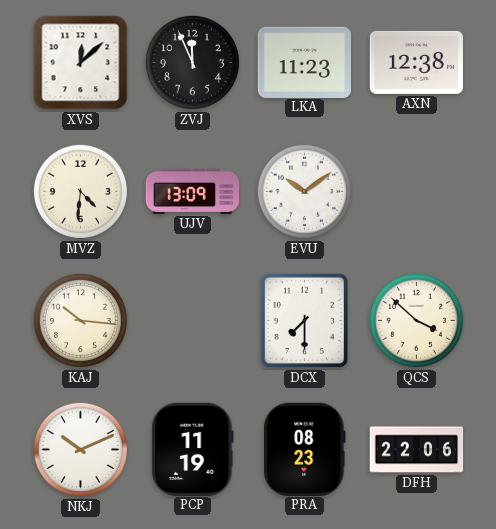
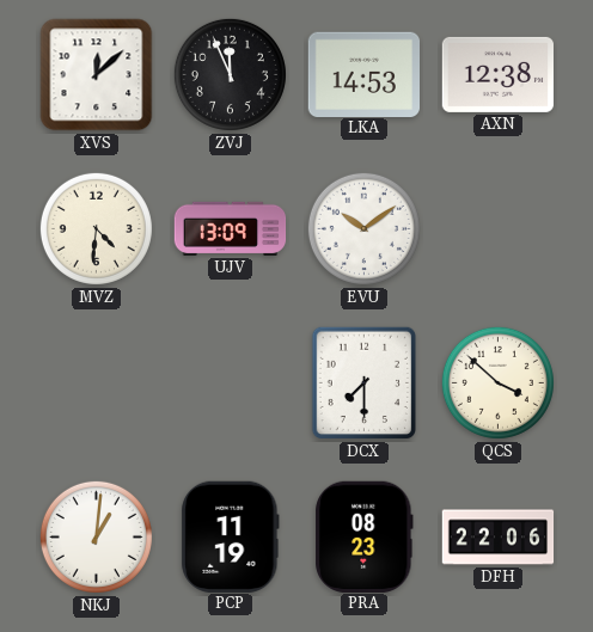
LKA: 11:23 -> 14:53 (363, 74)
KAJ: 10:16 -> none (80, 320)
NKJ: 10:11 -> 1:01 (96, 536)
